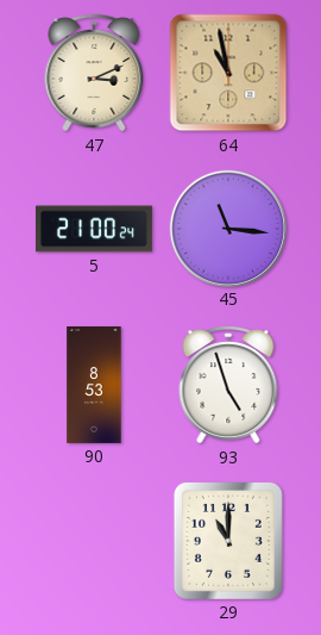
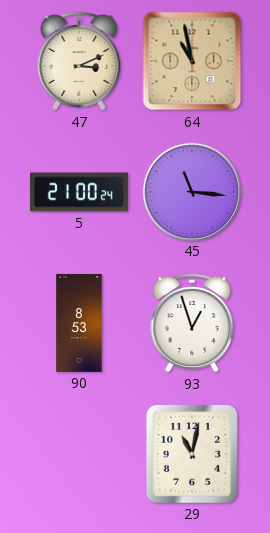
93: 4:57 -> 12:57 (192, 323)
29: 11:00 -> 11:02 (192, 454)
